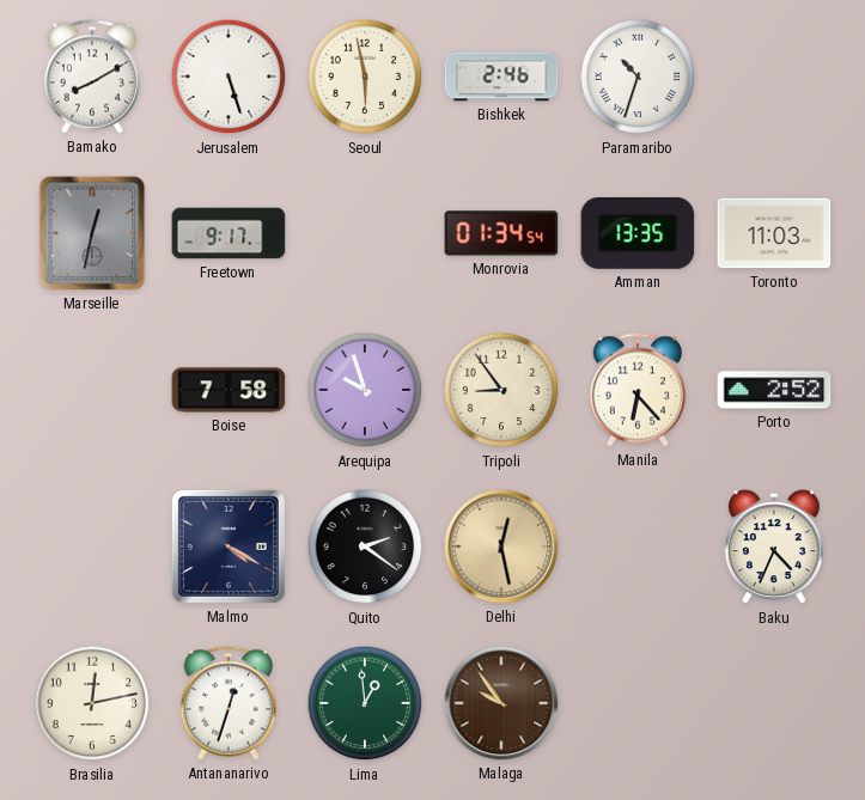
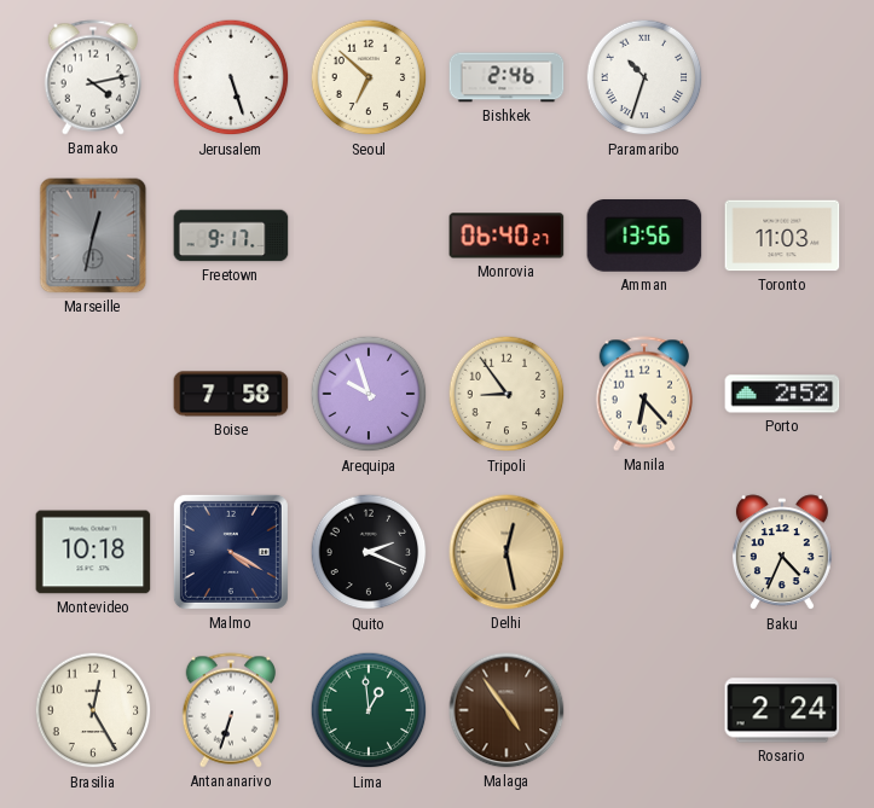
Bamako: 8:10 -> 4:13 (93, 77)
Seoul: 5:58 -> 6:52 (369, 77)
Monrovia: 01:34 -> 06:40 (507, 236)
Amman: 13:35 -> 13:56 (644, 237)
Montevideo: none -> 10:18 (93, 552)
Quito: 2:21 -> 2:19 (369, 552)
Brasilia: 12:13 -> 12:25 (93, 710)
Antananarivo: 12:33 -> 6:33 (231, 710)
Malaga: 9:54 -> 4:54 (507, 710)
Rosario: none -> 2:24 (782, 710)
